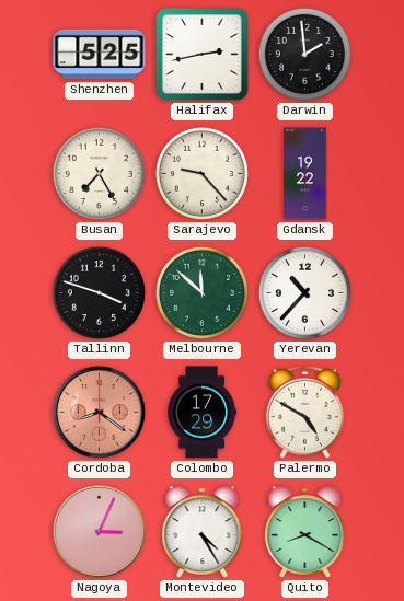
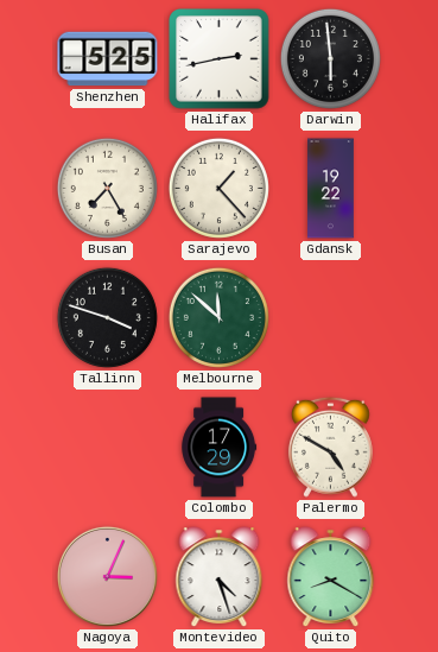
Darwin: 1:59 -> 5:59 (330, 58)
Sarajevo: 9:23 -> 1:23 (218, 188)
Yerevan: 10:37 -> none (304, 292)
Cordoba: 8:21 -> none (99, 412)
Montevideo: 4:25 -> 4:27 (220, 577)
